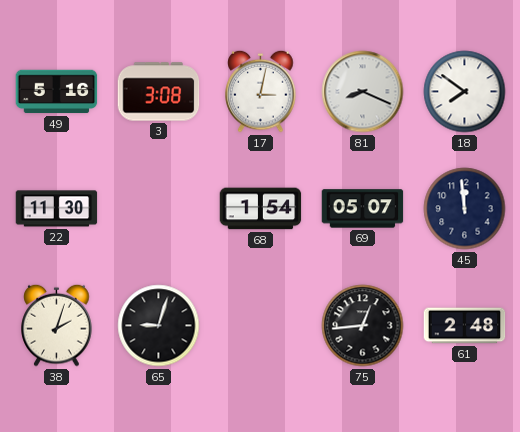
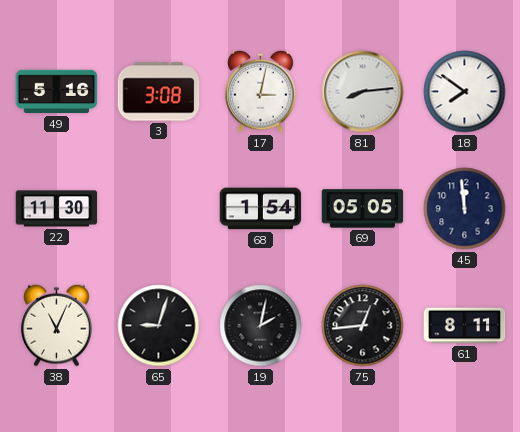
81: 8:19 -> 8:14 (363, 92)
69: 05:07 -> 05:05 (363, 209)
38: 2:03 -> 11:04 (57, 325)
19: none -> 2:02 (261, 326)
61: 2:48 -> 8:11 (465, 326)
